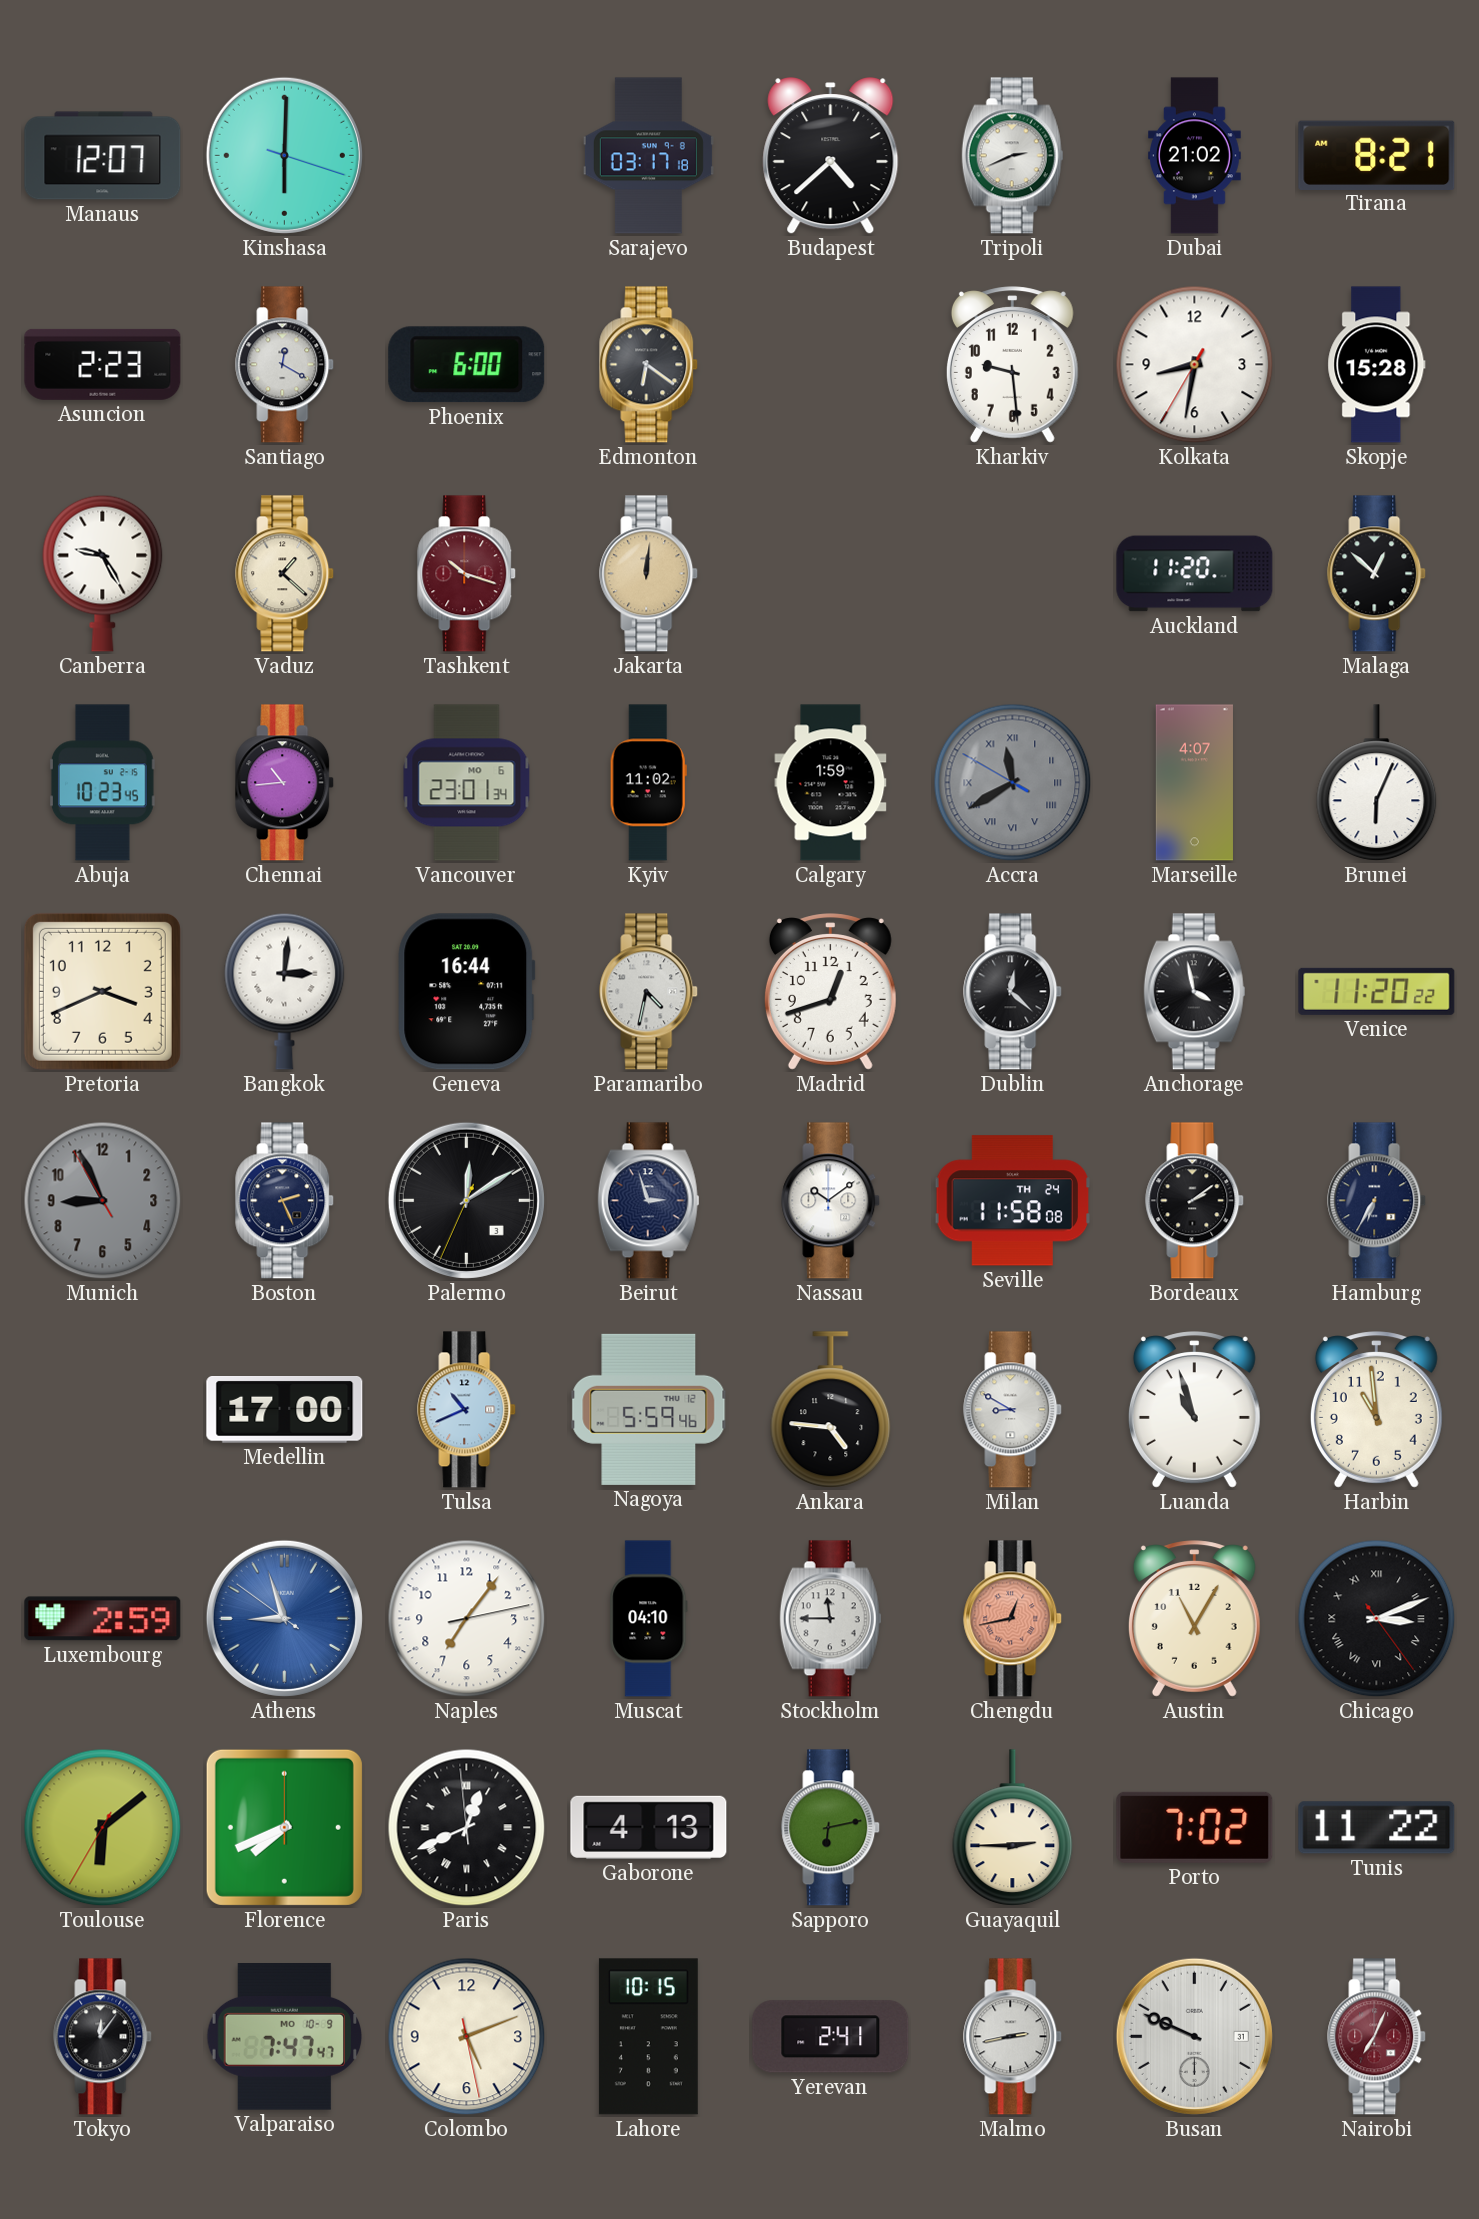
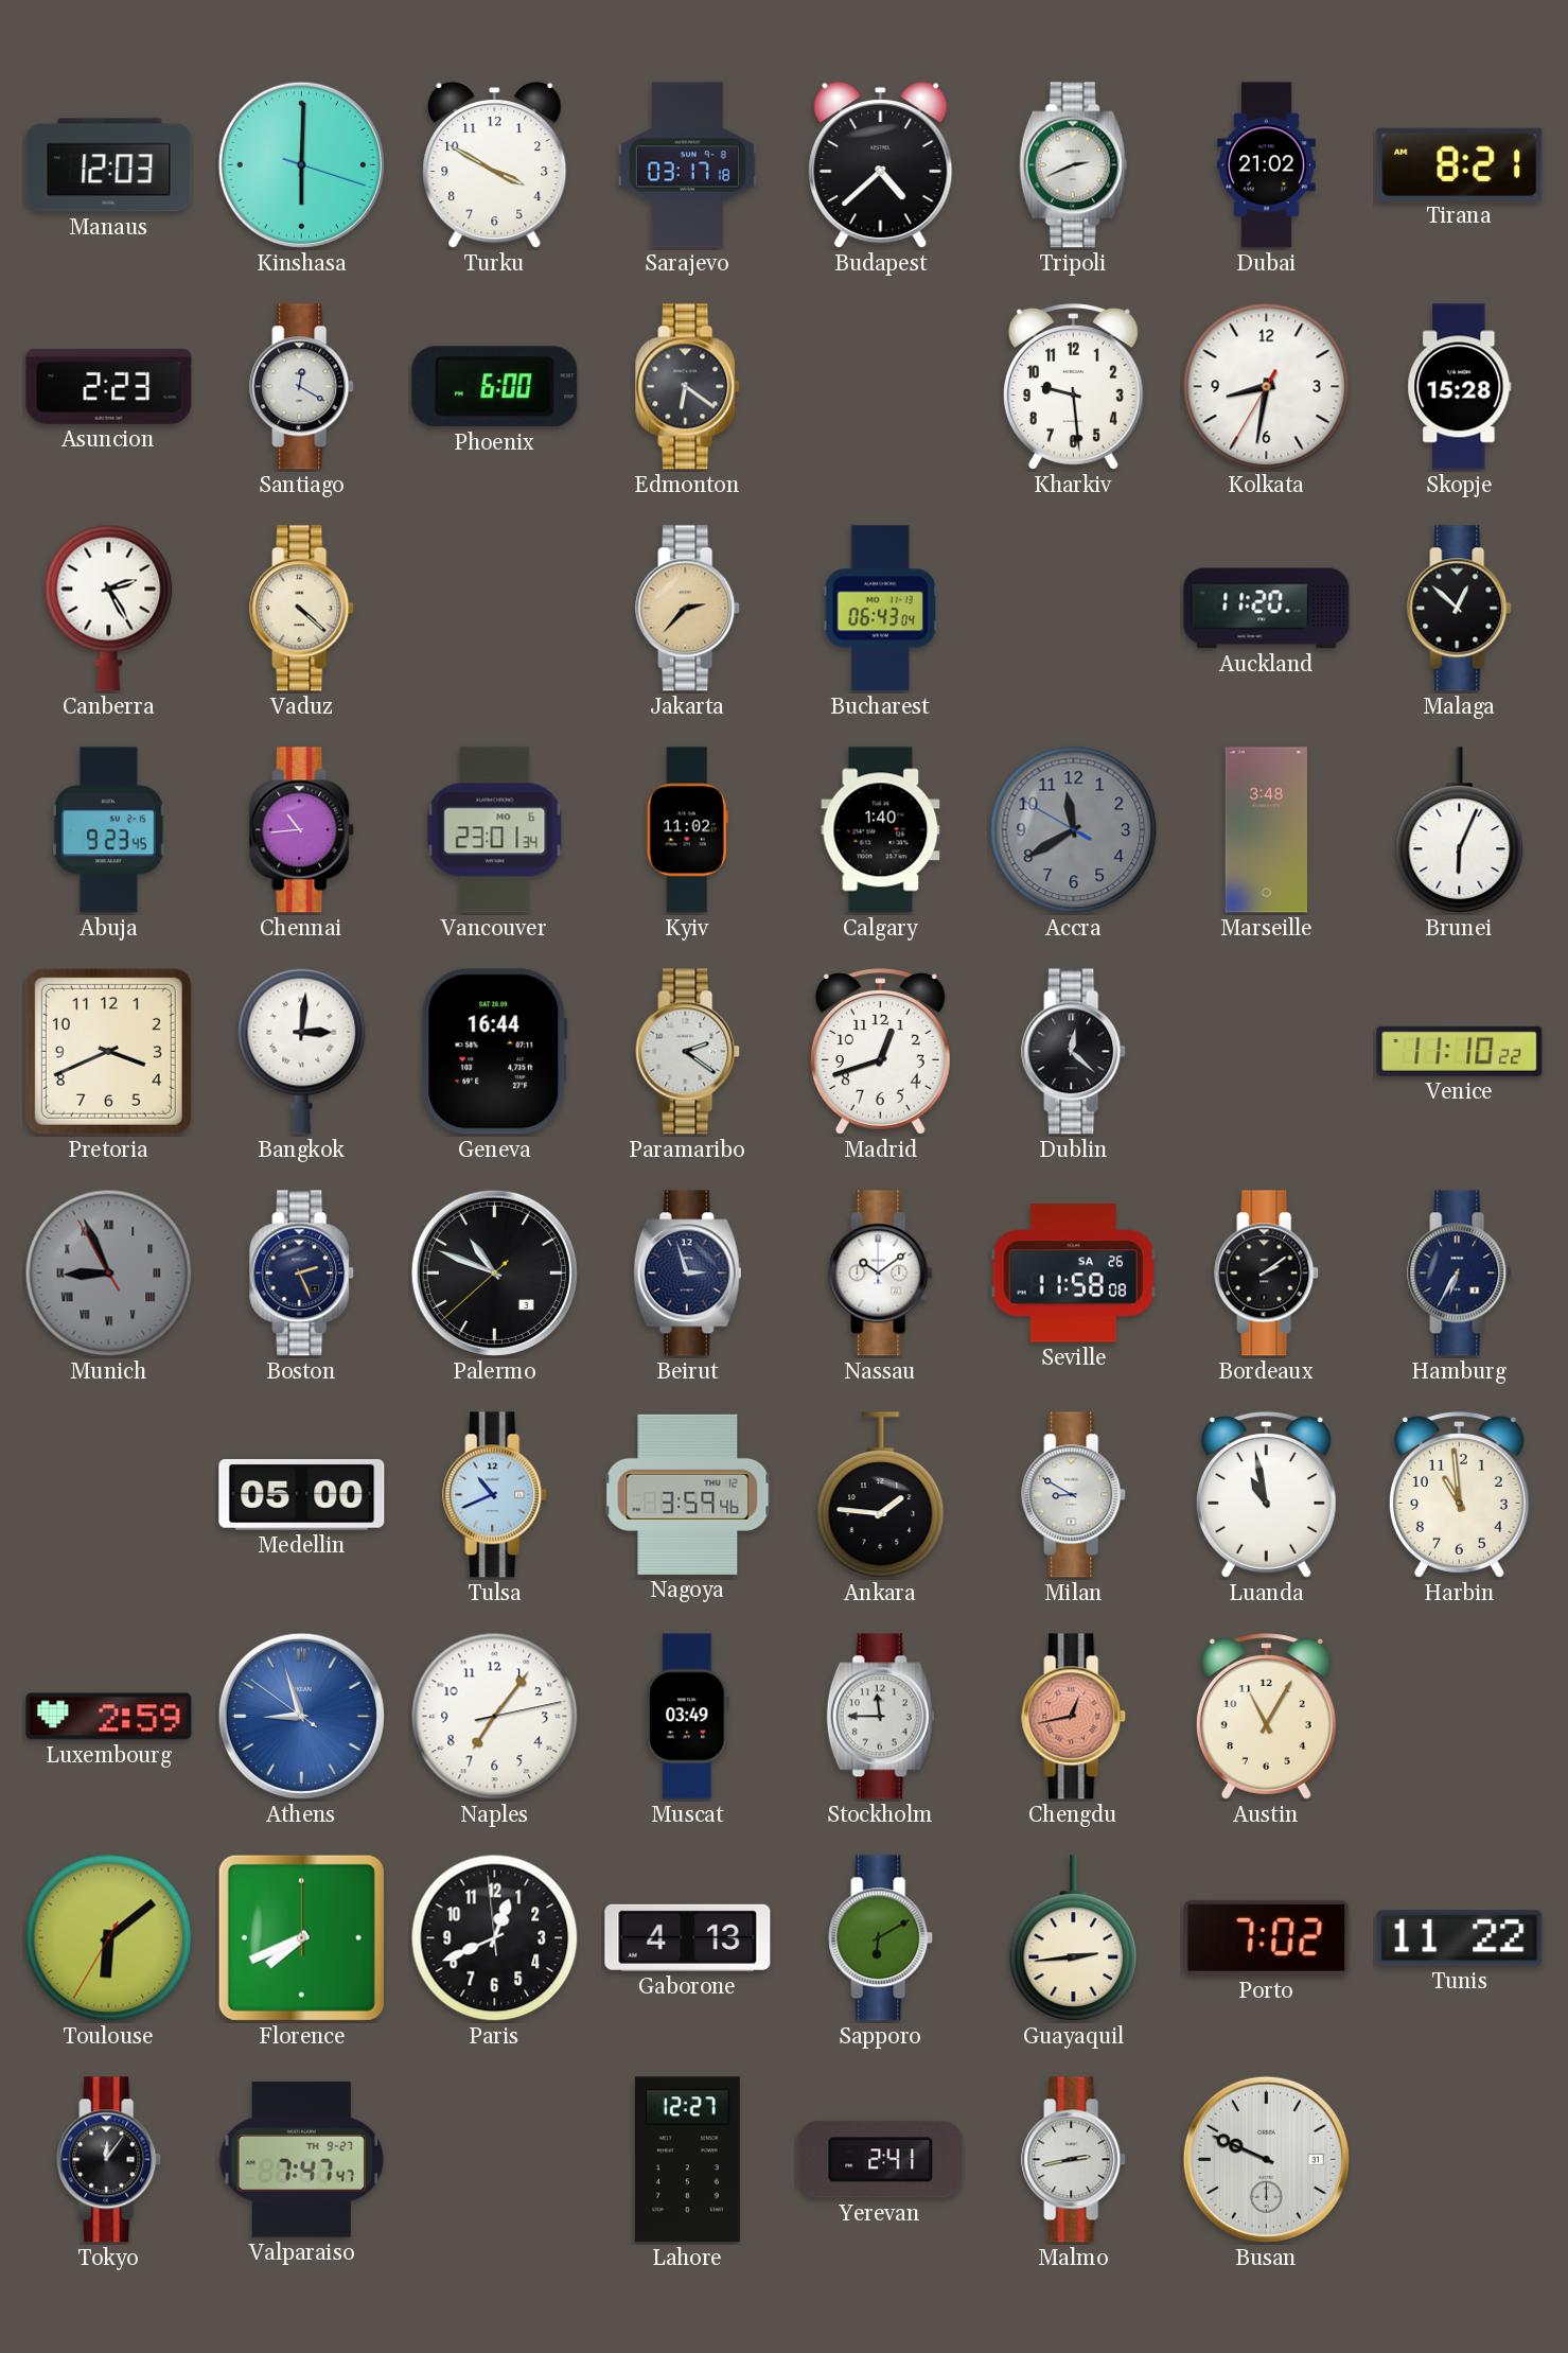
Manaus: 12:07 -> 12:03 (109, 165)
Turku: none -> 3:50 (495, 165)
Canberra: 9:25 -> 2:25 (109, 608)
Vaduz: 1:22 -> 4:22 (302, 609)
Tashkent: 10:18 -> none (467, 574)
Jakarta: 12:01 -> 2:37 (688, 609)
Bucharest: none -> 06:43 (880, 609)
Abuja: 10:23 -> 9:23 (108, 830)
Calgary: 1:59 -> 1:40 (881, 830)
Accra numerals: Roman -> Arabic (1074, 830)
Marseille: 4:07 -> 3:48 (1266, 830)
Paramaribo: 4:32 -> 2:21 (688, 1052)
Anchorage: 3:58 -> none (1195, 992)
Venice: 11:20 -> 11:10 (1460, 1051)
Munich numerals: Arabic -> Roman (109, 1274)
Palermo: 12:09 -> 10:48 (494, 1272)
Seville date: TH 24 -> SA 26 (1074, 1274)
Medellin: 17:00 -> 05:00 (302, 1495)
Nagoya: 5:59 -> 3:59 (688, 1494)
Ankara: 4:46 -> 1:46 (881, 1495)
Luanda: 10:57 -> 10:58 (1266, 1495)
Muscat: 04:10 -> 03:49 (688, 1717)
Chicago: 3:11 -> none (1377, 1619)
Paris numerals: Roman -> Arabic (495, 1938)
Sapporo: 6:13 -> 6:10 (881, 1938)
Guayaquil: 2:45 -> 2:44 (1074, 1938)
Valparaiso date: MO 10-9 -> TH 9-27 (302, 2160)
Colombo: 5:11 -> none (467, 2037)
Lahore: 10:15 -> 12:27 (687, 2160)
Nairobi: 7:04 -> none (1377, 2037)
